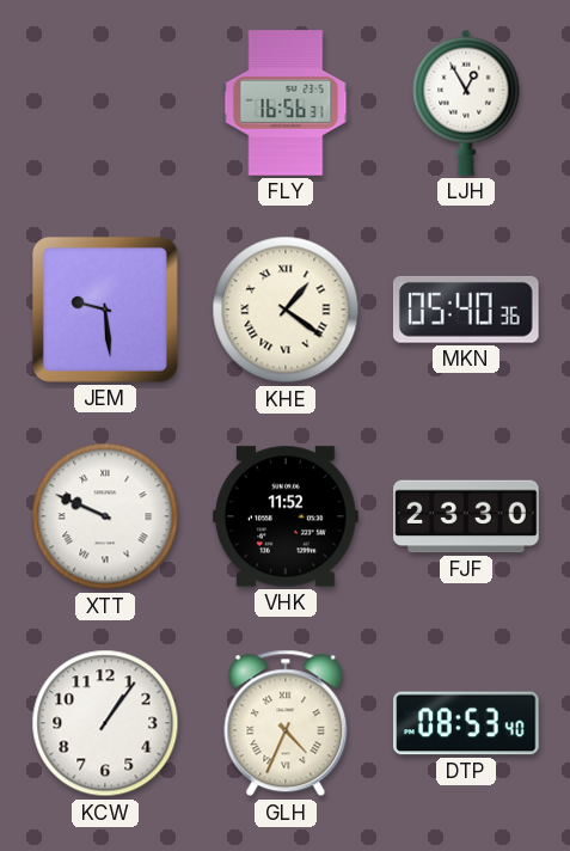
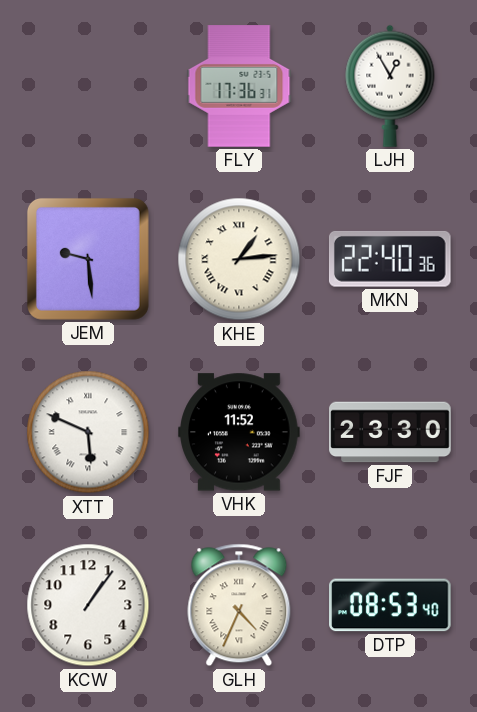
FLY: 16:56 -> 17:36 (239, 86)
KHE: 1:21 -> 1:14 (239, 259)
MKN: 05:40 -> 22:40 (390, 259)
XTT: 9:49 -> 5:49 (88, 432)
